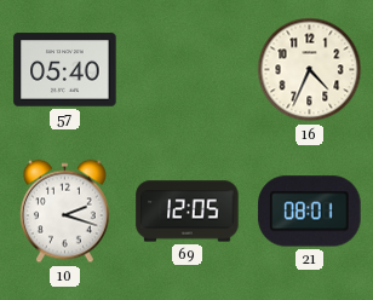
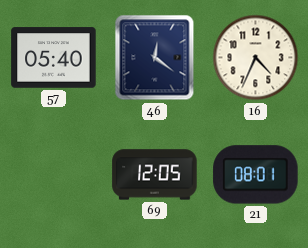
46: none -> 12:21 (155, 58)
10: 2:18 -> none (64, 212)
